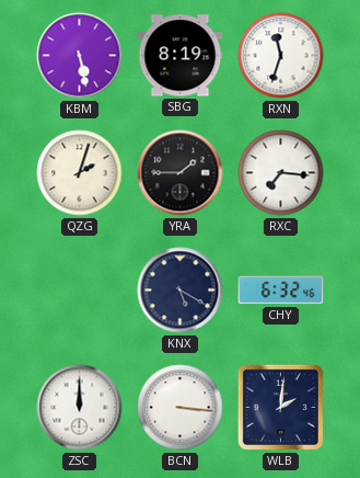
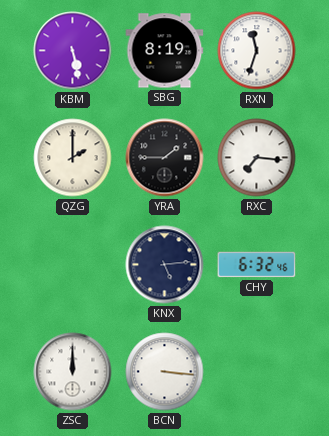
QZG: 2:03 -> 2:00 (73, 158)
KNX: 5:20 -> 5:14 (165, 265)
WLB: 2:01 -> none (280, 407)
